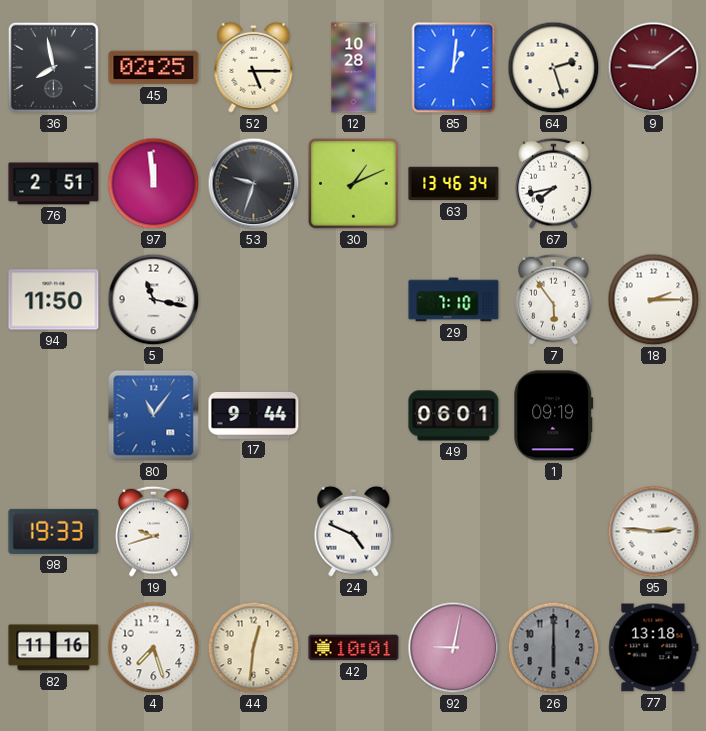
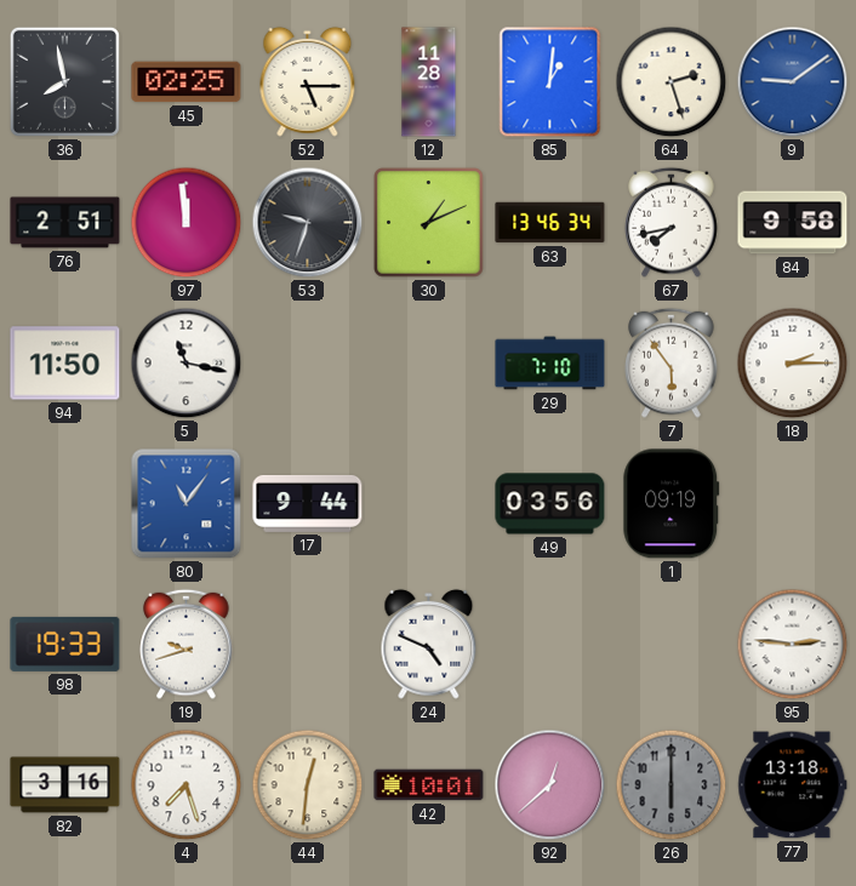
12: 10:28 -> 11:28 (429, 82)
9 dial: burgundy -> blue (793, 82)
84: none -> 9:58 (793, 223)
49: 06:01 -> 03:56 (550, 504)
82: 11:16 -> 3:16 (65, 785)
92: 9:02 -> 12:38 (550, 785)
